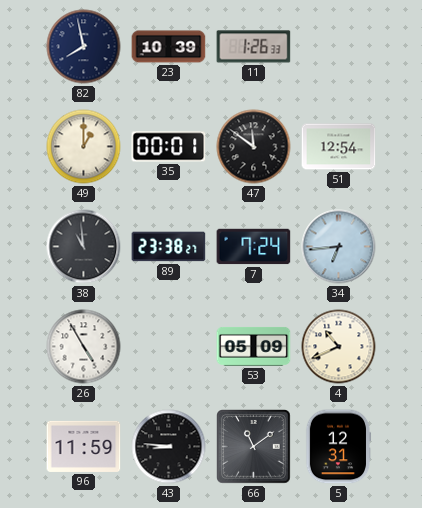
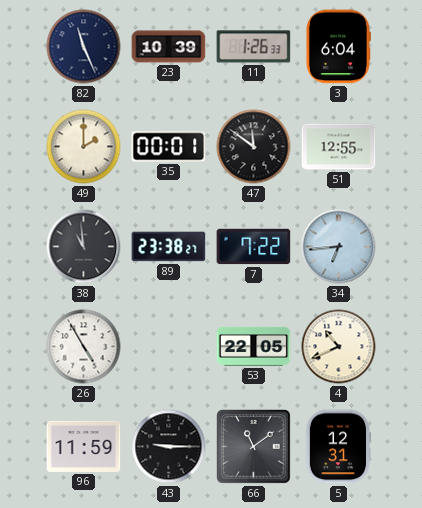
82: 7:58 -> 11:26 (84, 47)
3: none -> 6:04 (338, 47)
49: 1:00 -> 2:00 (84, 147)
51: 12:54 -> 12:55 (339, 147)
7: 7:24 -> 7:22 (254, 247)
53: 05:09 -> 22:05 (254, 346)
43: 8:46 -> 9:15 (169, 447)
